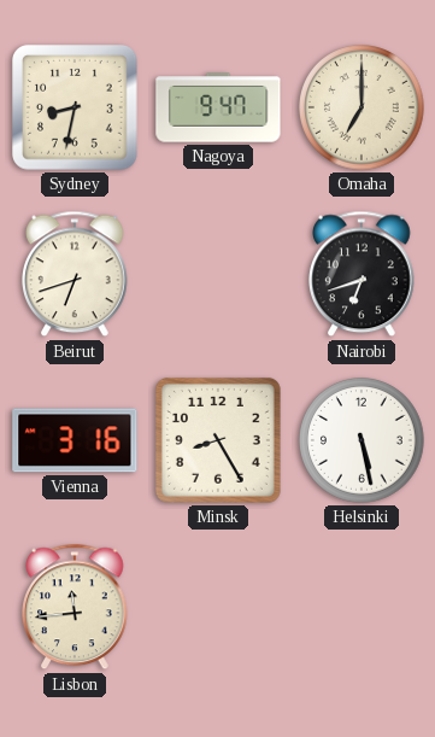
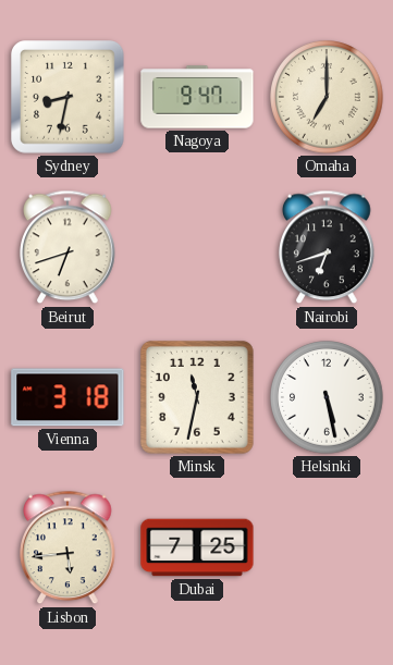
Vienna: 3:16 -> 3:18 (67, 397)
Minsk: 8:25 -> 11:32 (197, 397)
Lisbon: 11:44 -> 5:44 (69, 547)
Dubai: none -> 7:25 (197, 547)
